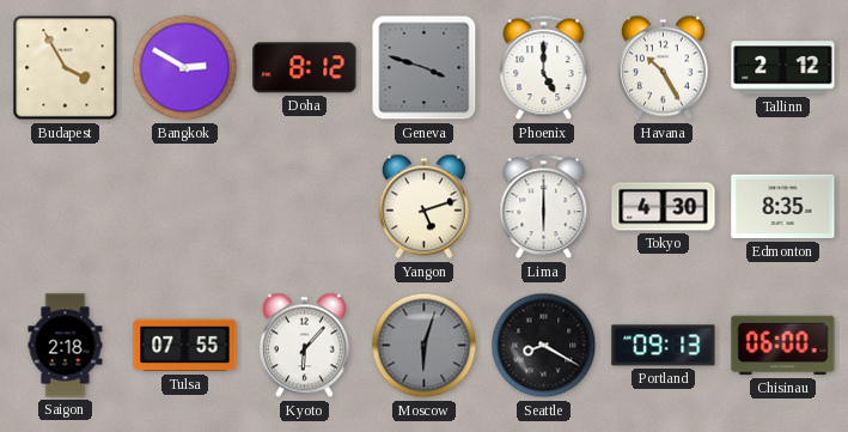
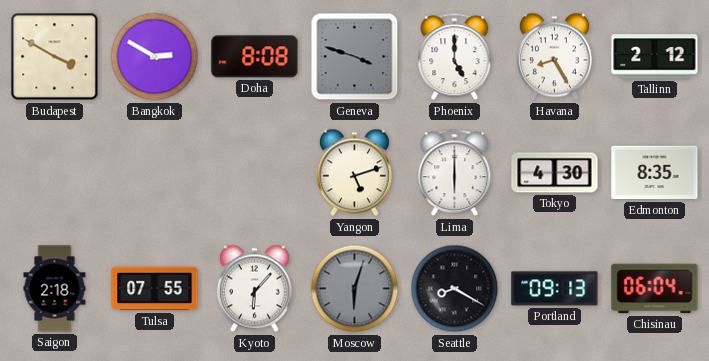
Budapest: 3:55 -> 3:50 (55, 57)
Doha: 8:12 -> 8:08 (255, 57)
Havana: 10:25 -> 8:25 (554, 57)
Chisinau: 06:00 -> 06:04 (655, 289)
